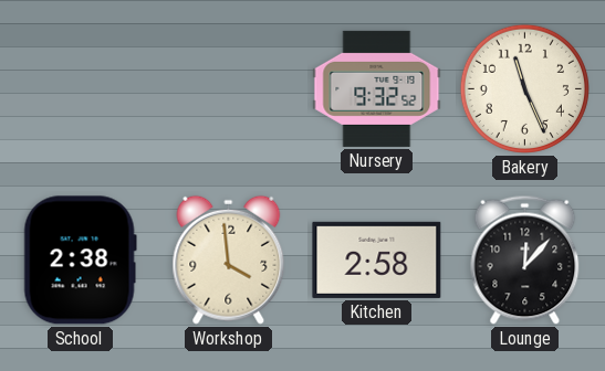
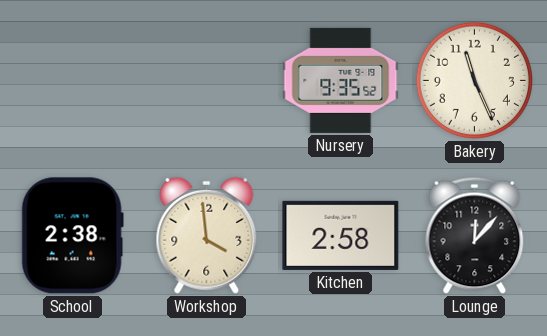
Nursery: 9:32 -> 9:35 (341, 80)
